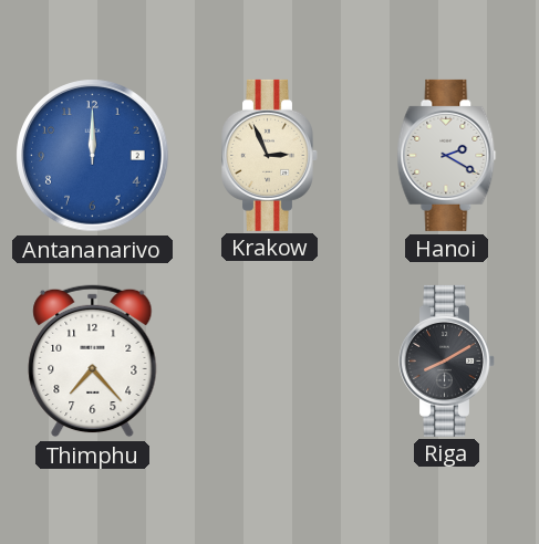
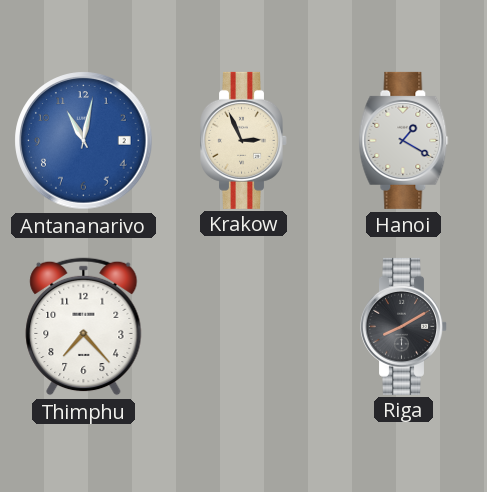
Antananarivo: 12:00 -> 11:02 (84, 141)
Hanoi: 2:20 -> 1:20 (404, 140)
